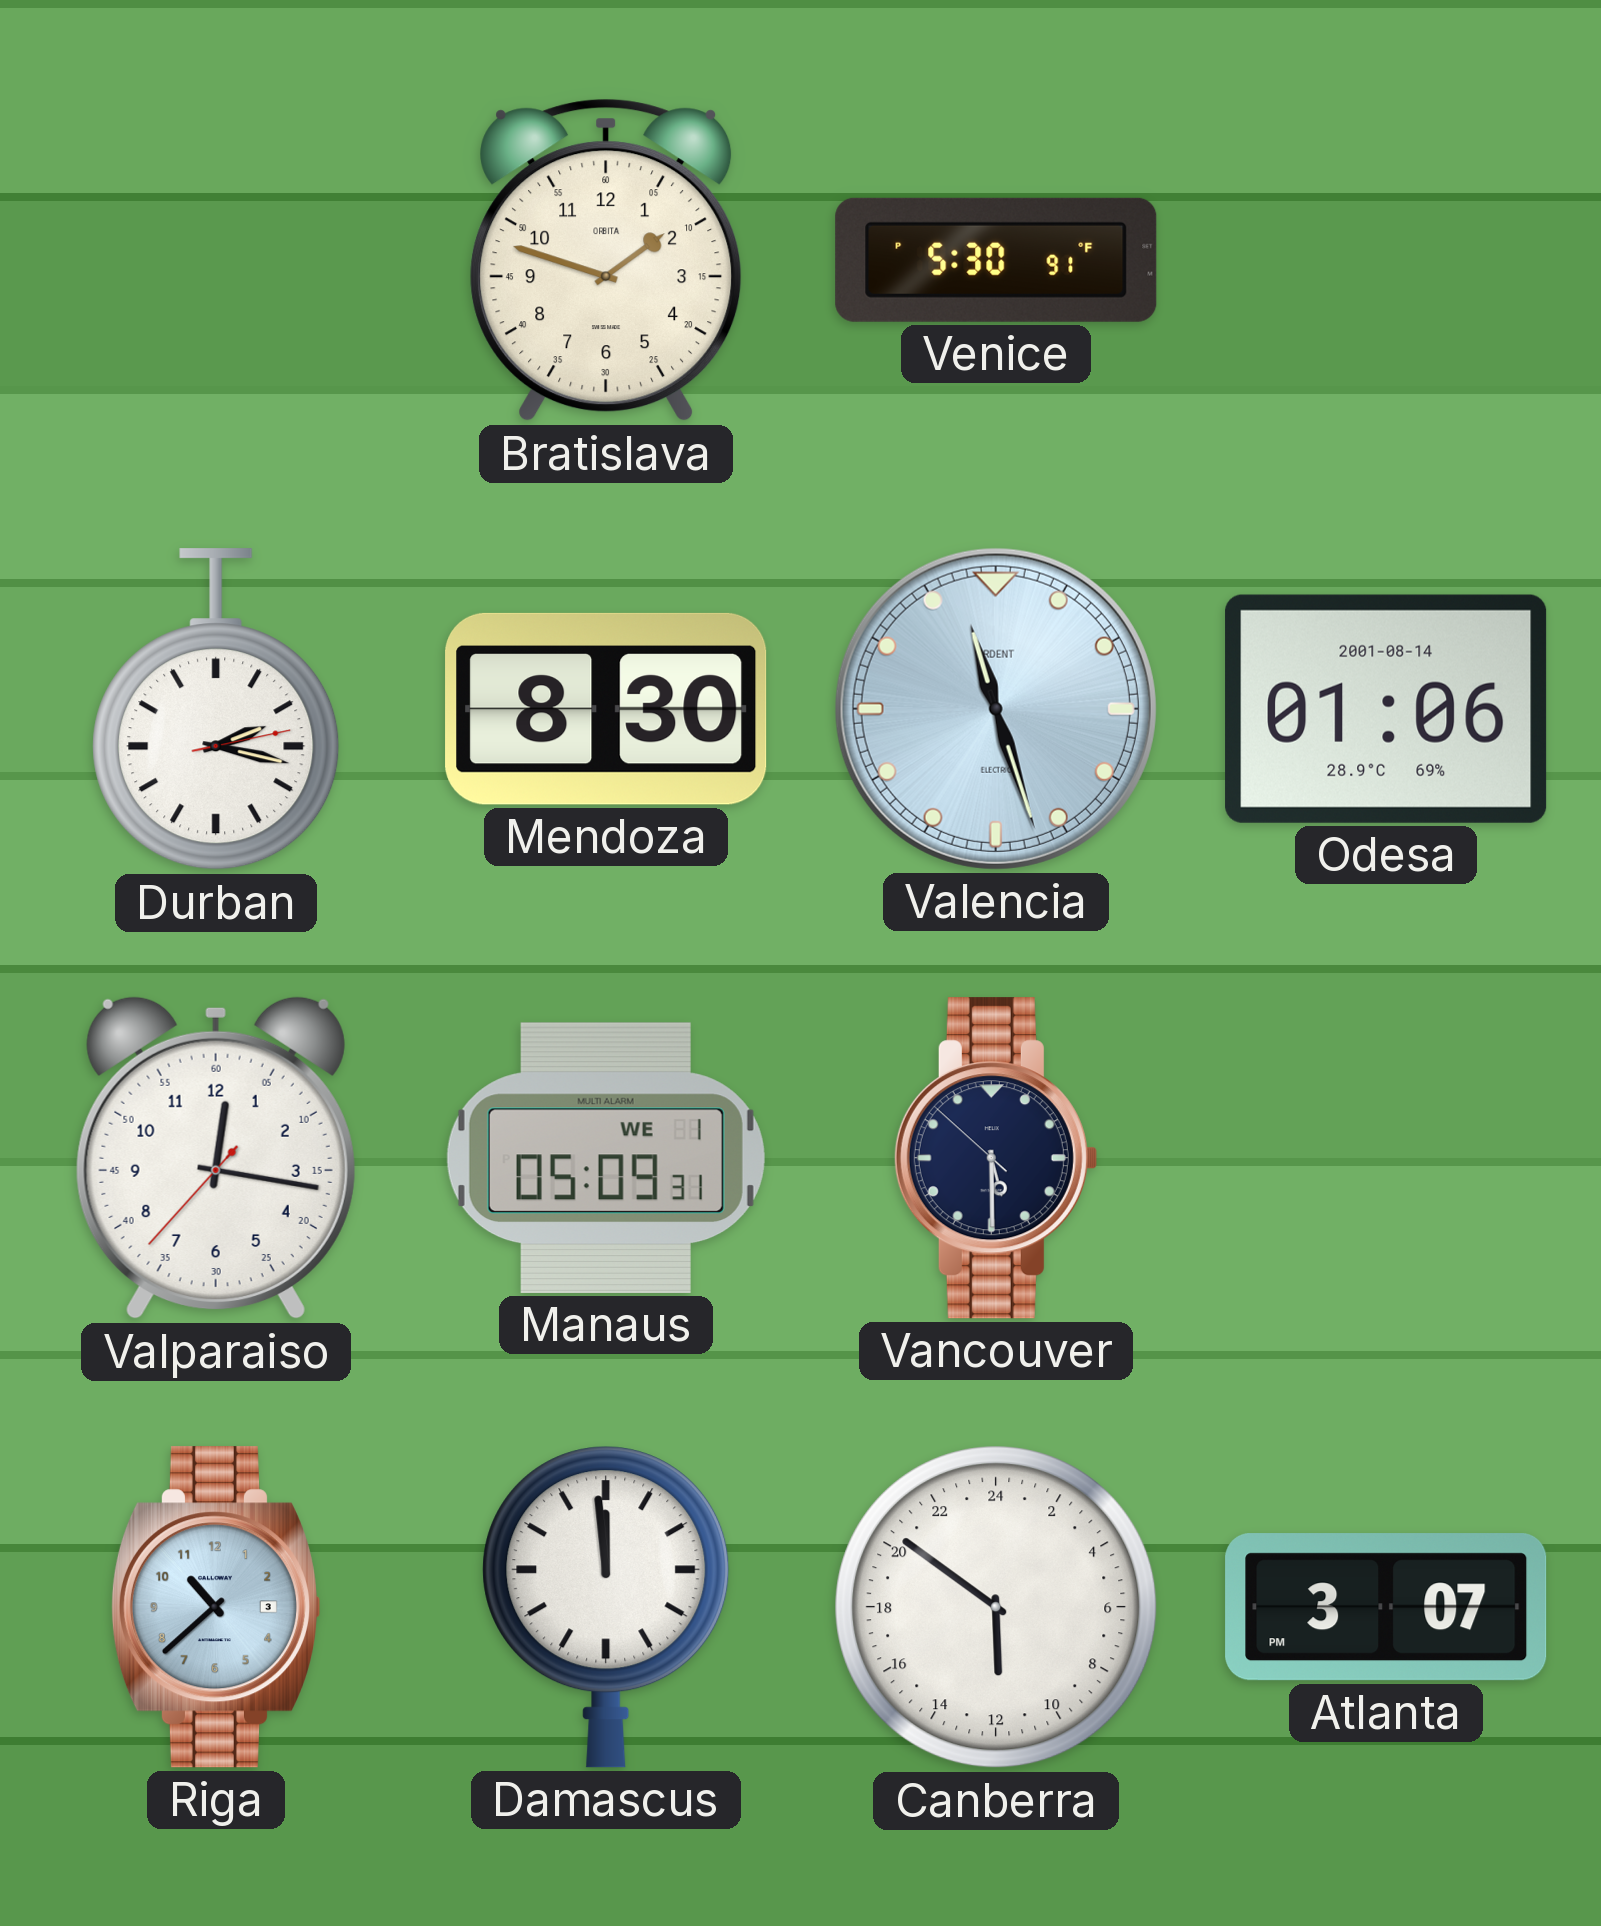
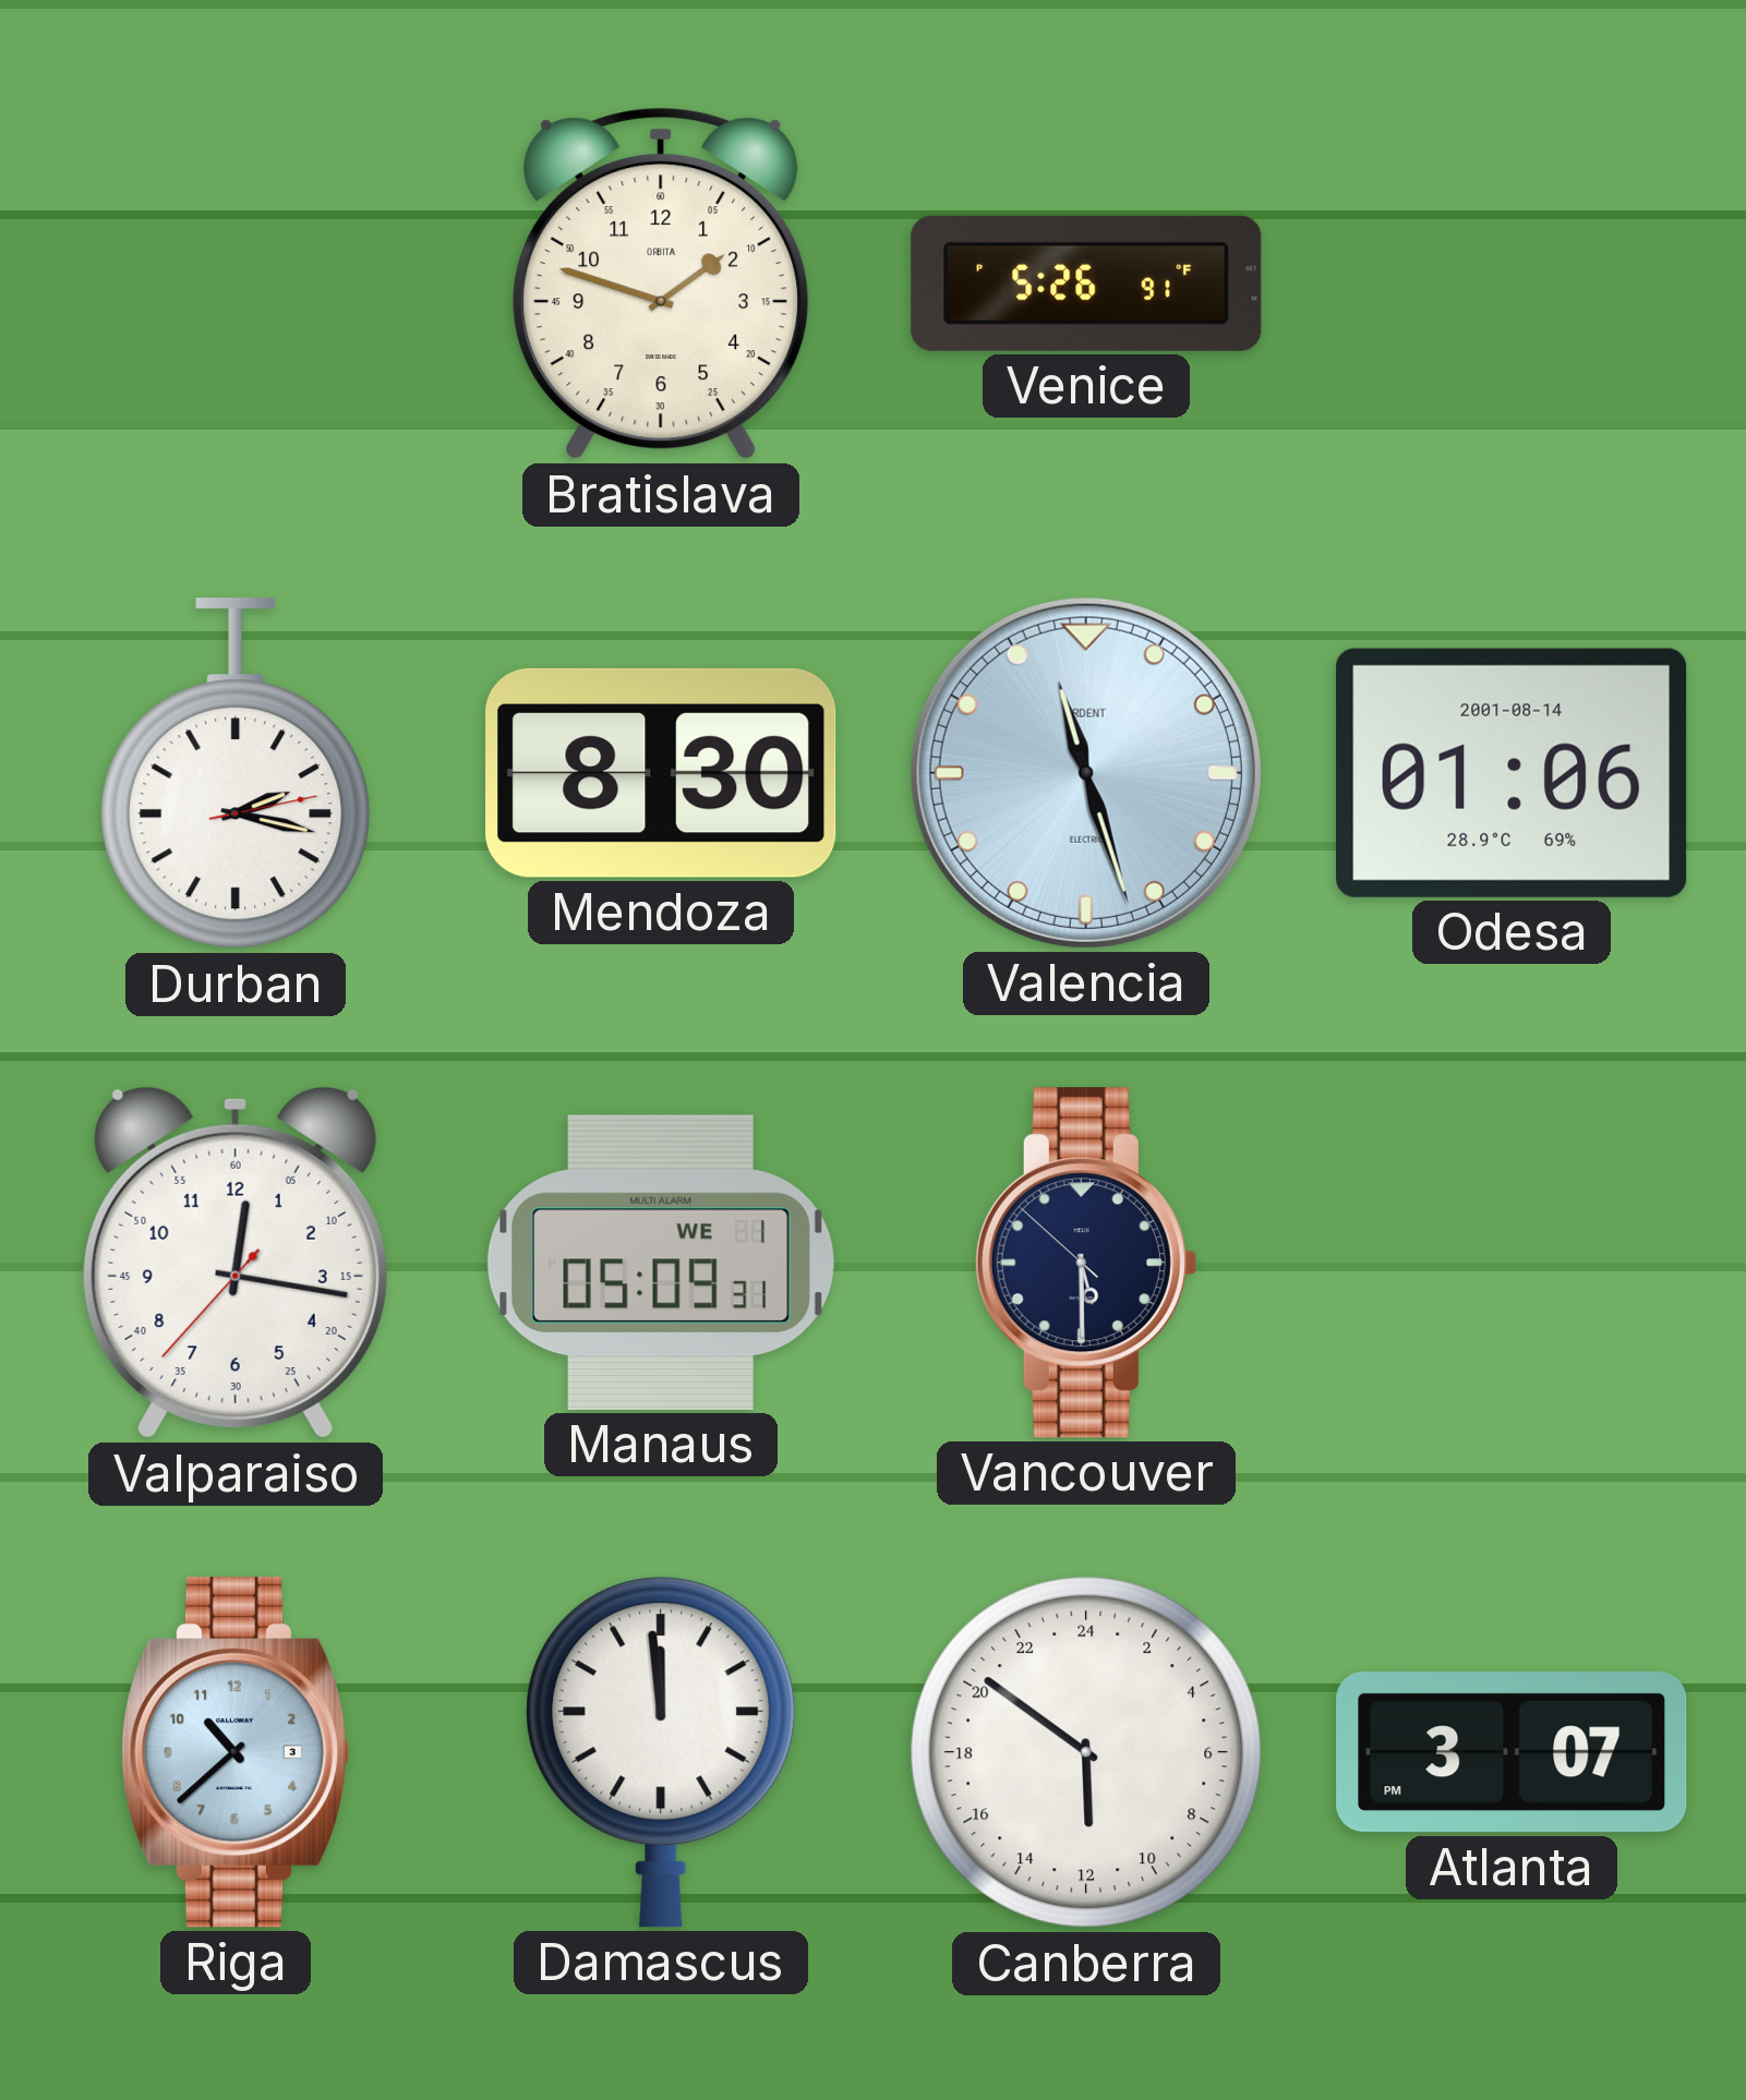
Venice: 5:30 -> 5:26 (1086, 283)
